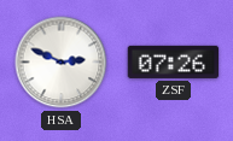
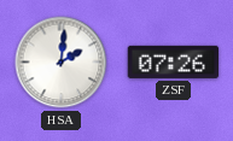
HSA: 2:49 -> 2:01 (62, 63)
